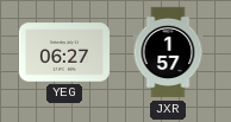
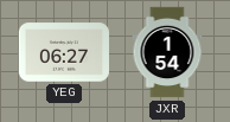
JXR: 1:57 -> 1:54 (167, 52)
